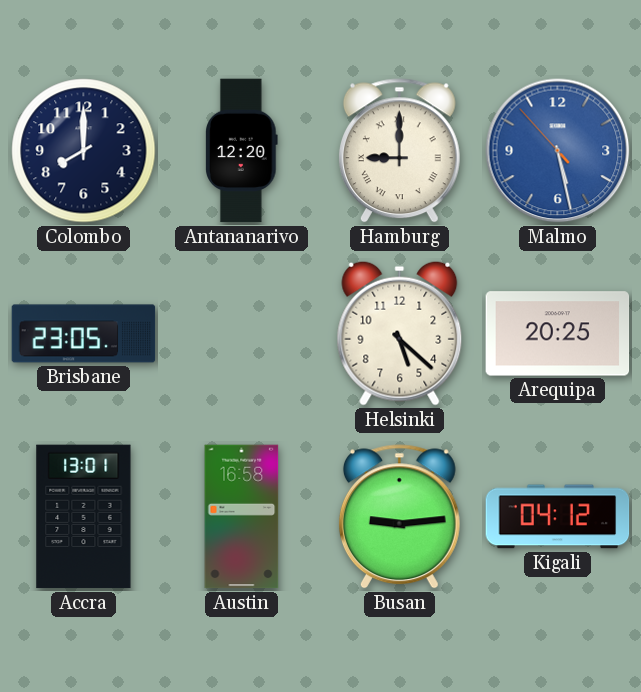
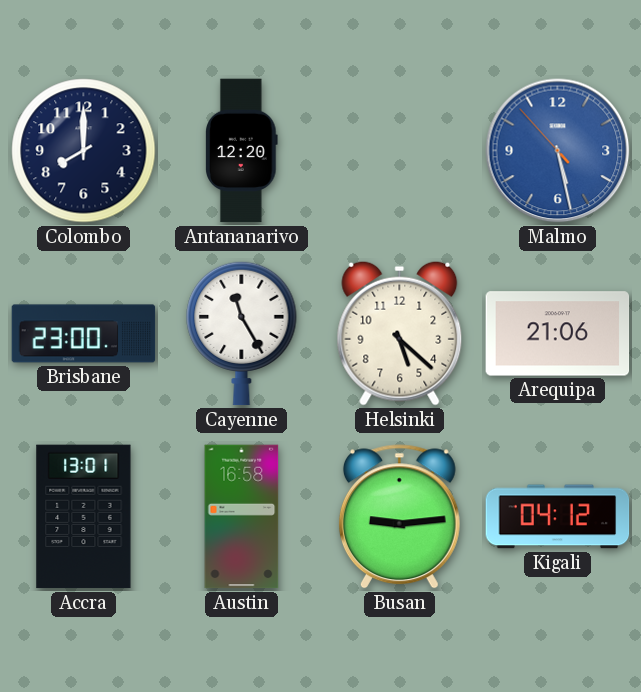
Hamburg: 9:00 -> none (399, 151)
Brisbane: 23:05 -> 23:00 (84, 334)
Cayenne: none -> 11:25 (242, 333)
Arequipa: 20:25 -> 21:06 (558, 334)
